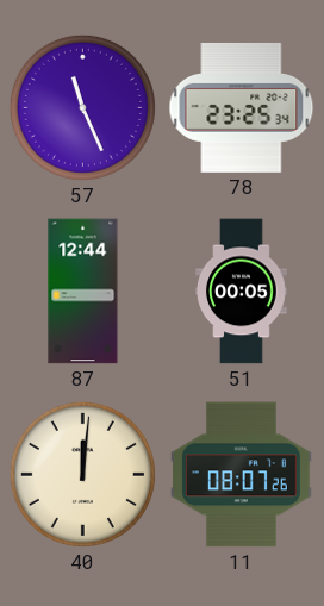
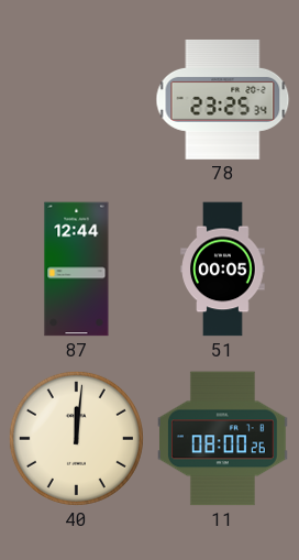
57: 11:26 -> none (82, 107)
11: 08:07 -> 08:00 (223, 439)
